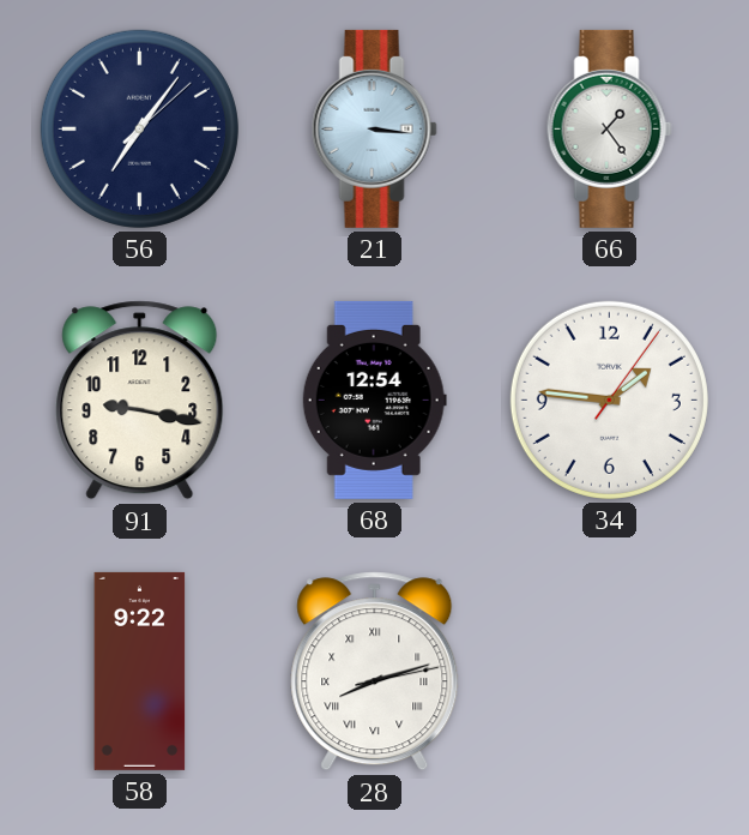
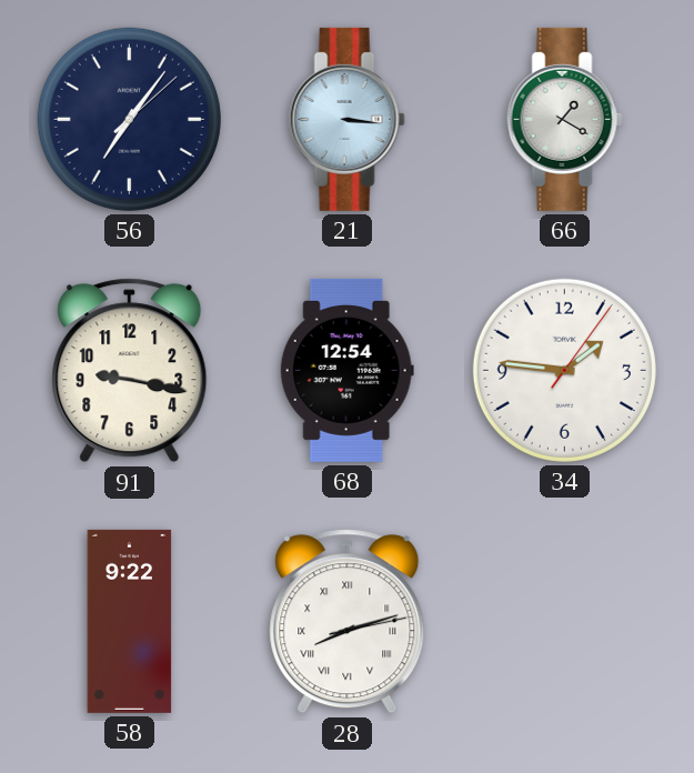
66: 1:24 -> 1:20 (564, 119)
